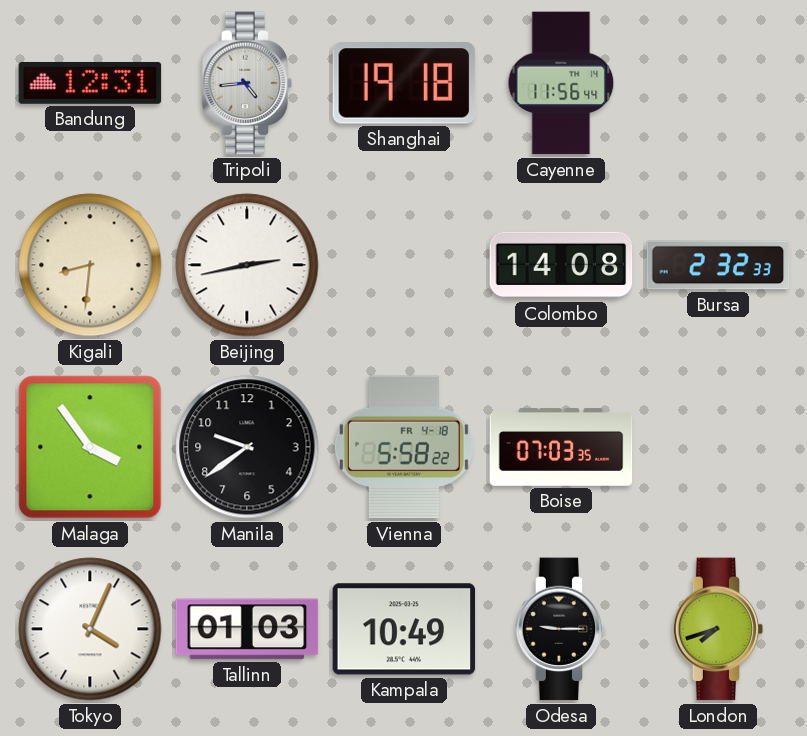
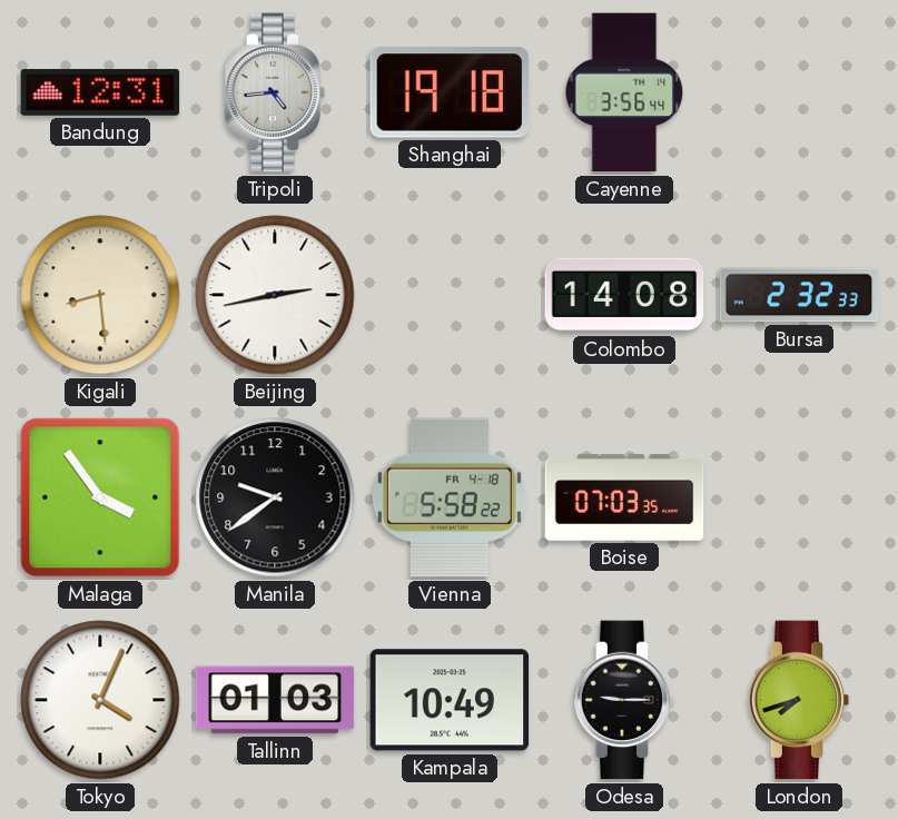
Cayenne: 11:56 -> 3:56 (624, 92)
Kigali: 8:31 -> 8:29 (100, 295)
